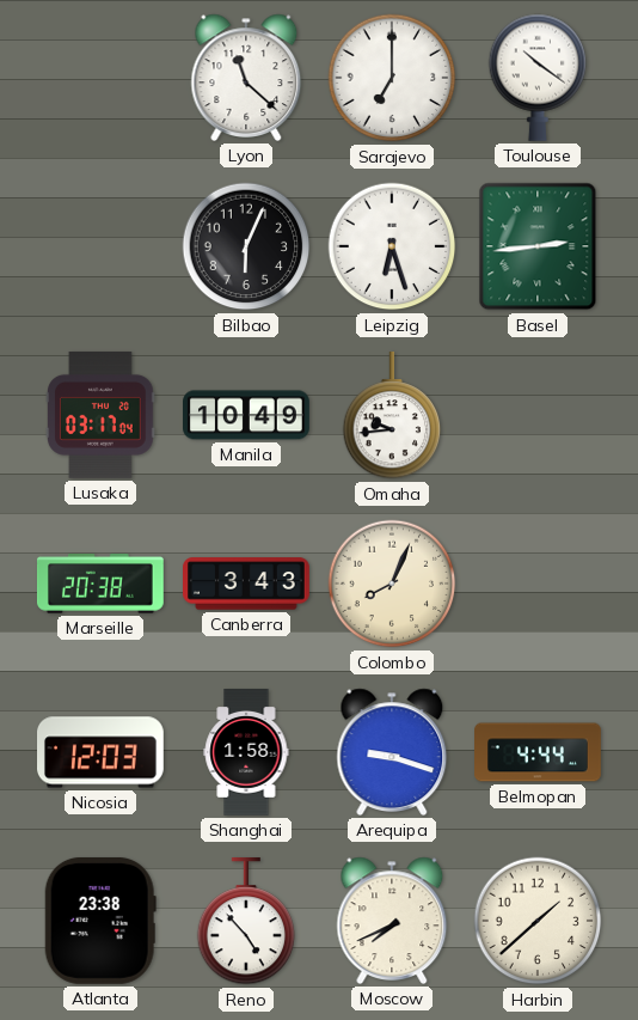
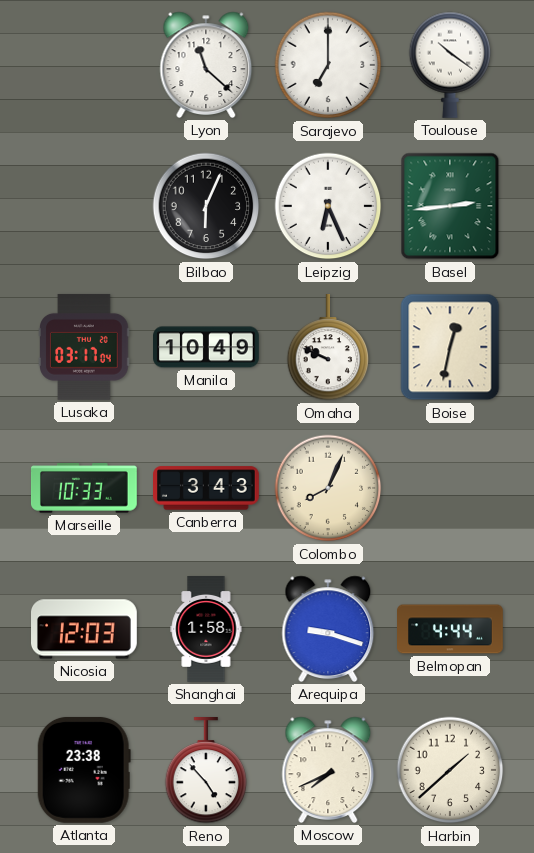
Leipzig: 6:27 -> 6:26 (328, 206)
Omaha: 9:44 -> 9:49 (328, 347)
Boise: none -> 12:32 (450, 347)
Marseille: 20:38 -> 10:33 (84, 488)
